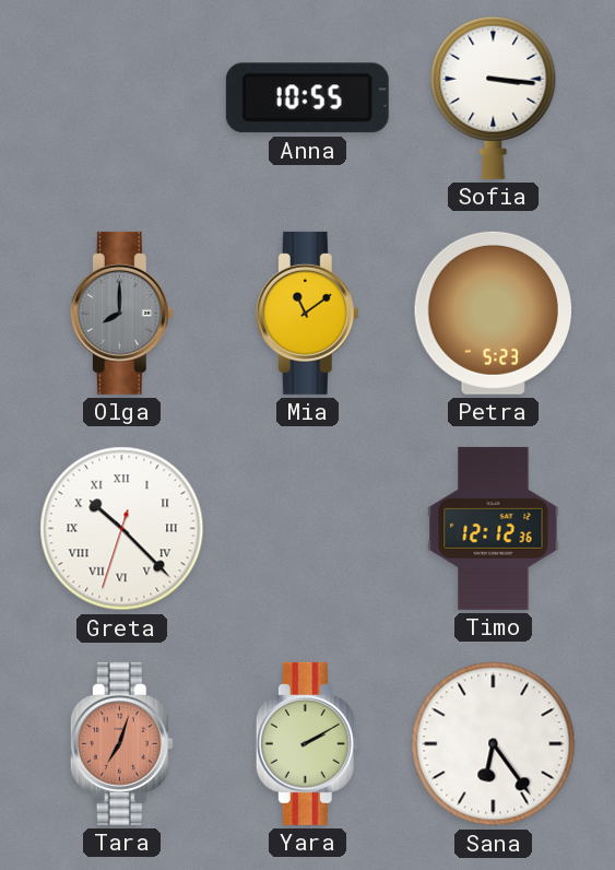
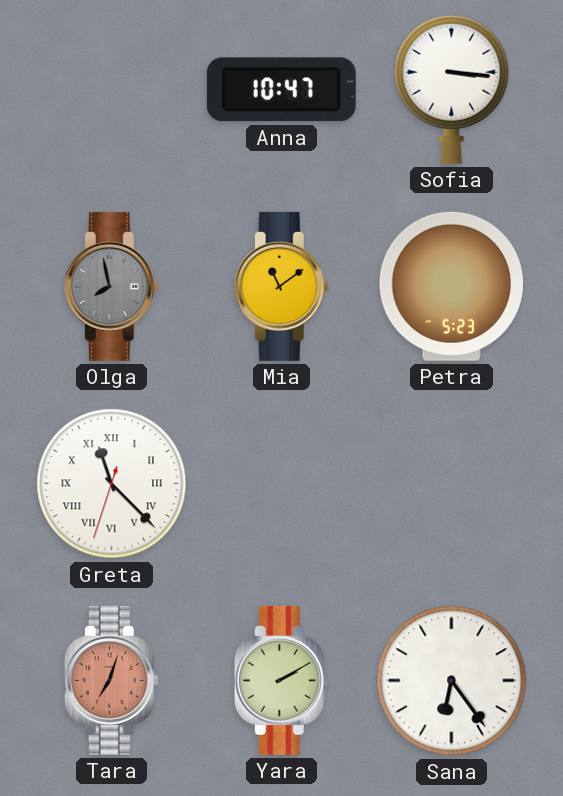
Anna: 10:55 -> 10:47 (281, 90)
Olga: 8:00 -> 7:58 (111, 286)
Greta: 10:22 -> 11:22 (112, 484)
Timo: 12:12 -> none (494, 528)
